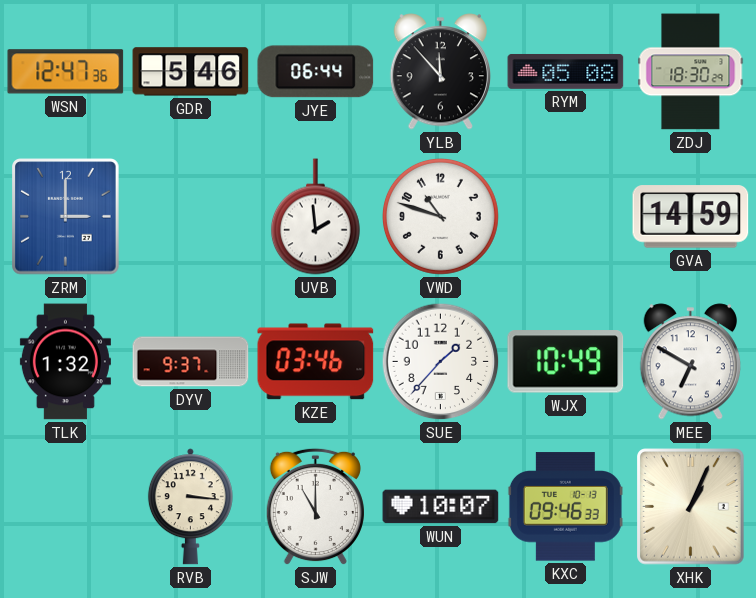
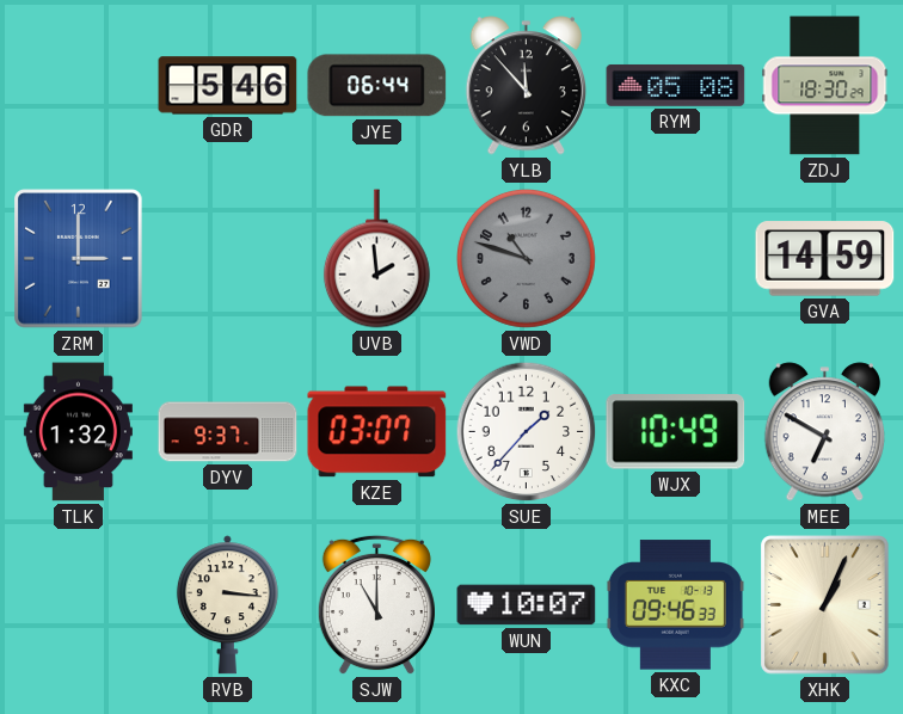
WSN: 12:47 -> none (66, 72)
VWD dial: white -> grey (526, 258)
KZE: 03:46 -> 03:07 (377, 432)
